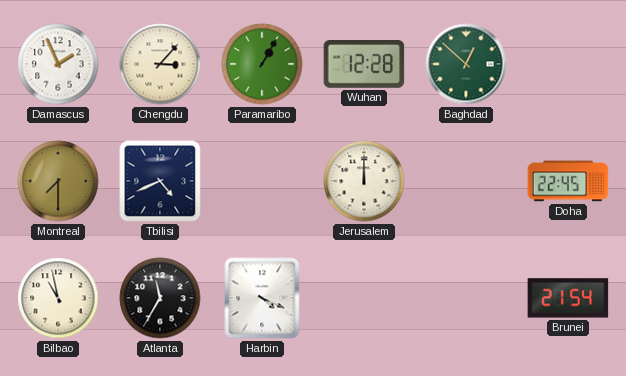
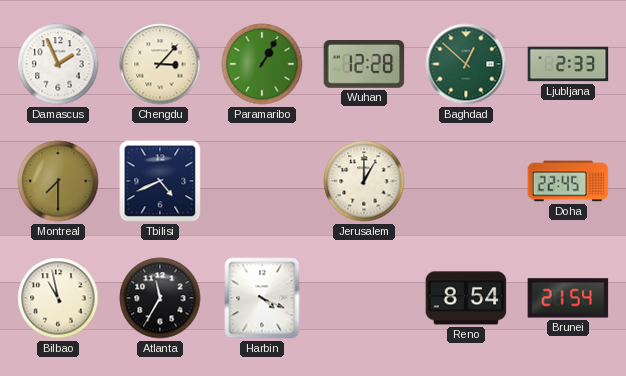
Ljubljana: none -> 2:33 (568, 64)
Jerusalem: 12:00 -> 1:00 (364, 181)
Reno: none -> 8:54 (466, 298)
